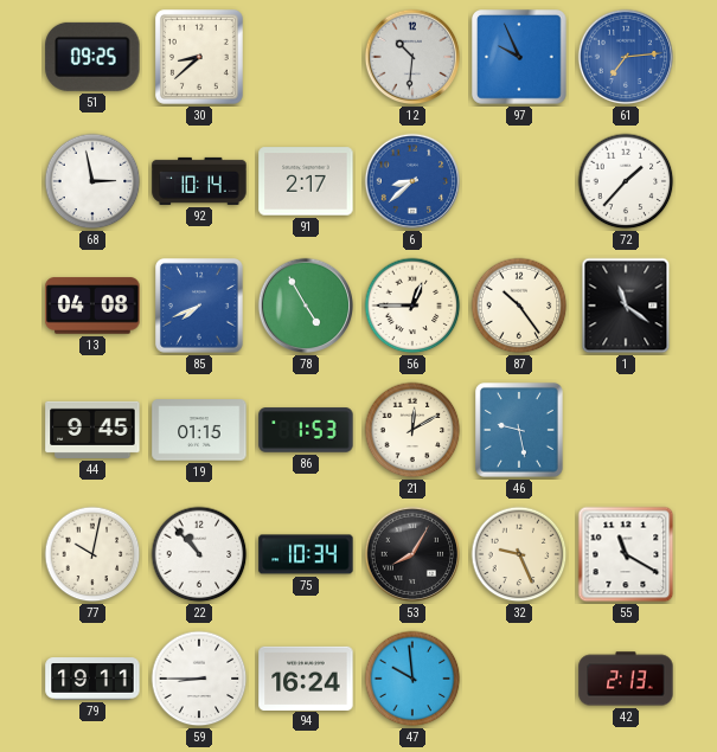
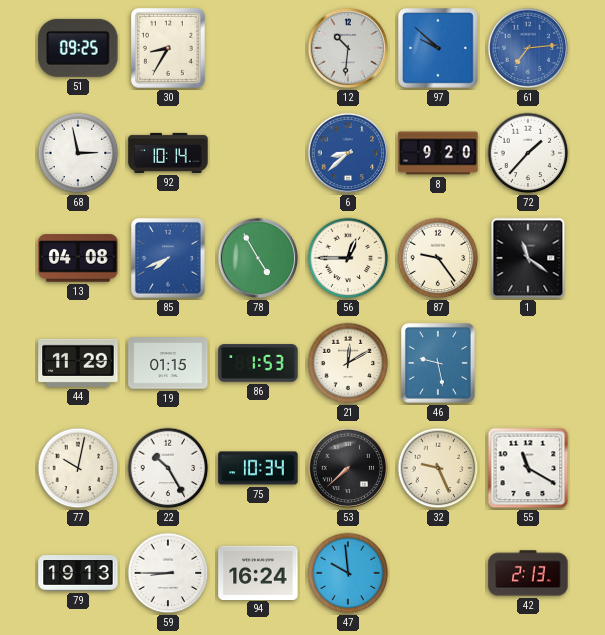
30: 8:38 -> 8:35 (168, 48)
97: 9:56 -> 9:52 (439, 49)
91: 2:17 -> none (306, 181)
8: none -> 9:20 (438, 153)
87: 10:24 -> 9:24 (438, 258)
44: 9:45 -> 11:29 (78, 363)
22: 10:53 -> 10:25 (168, 468)
53: 8:05 -> 7:38 (348, 468)
79: 19:11 -> 19:13 (78, 573)
